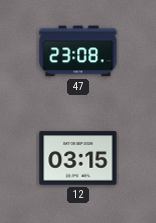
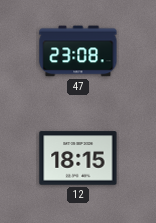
12: 03:15 -> 18:15 (78, 158)
